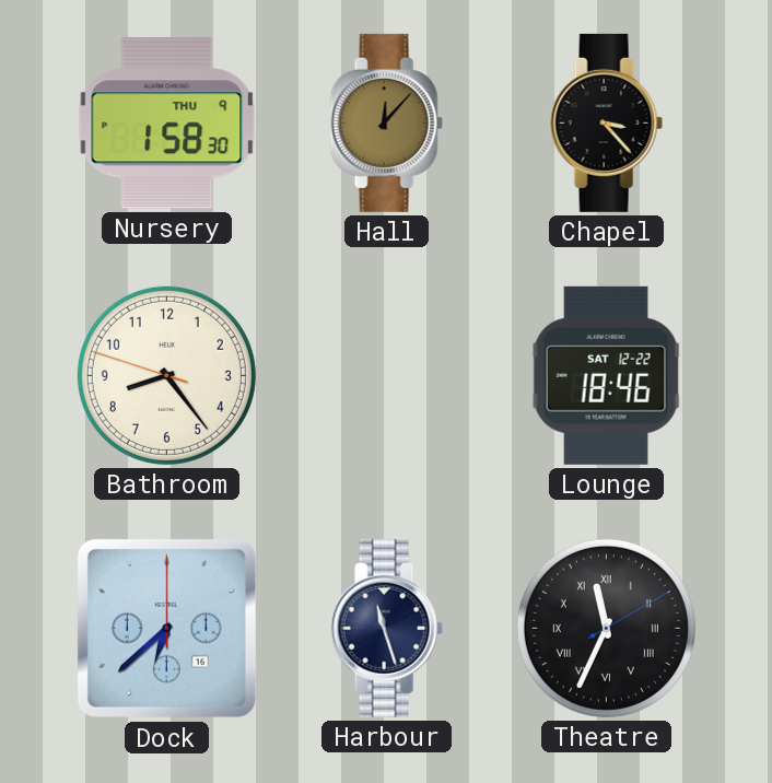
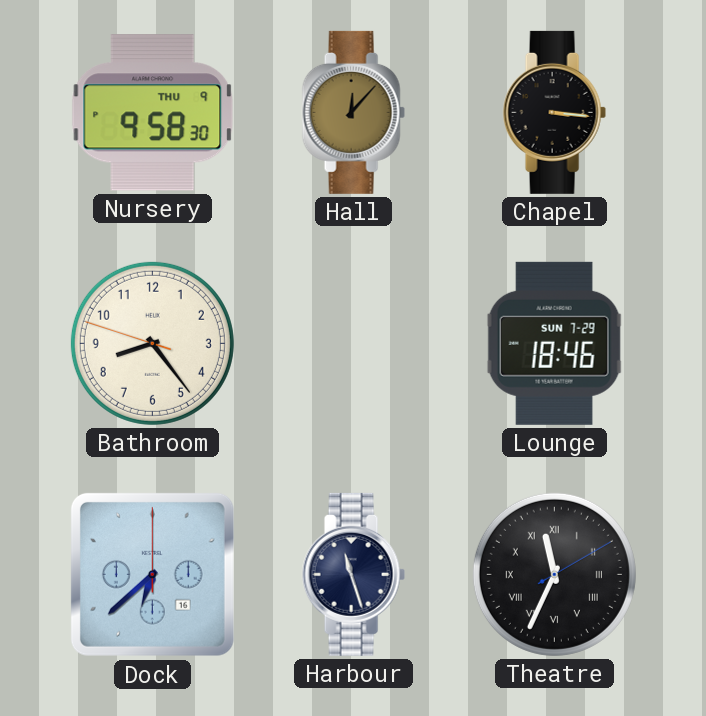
Nursery: 1:58 -> 9:58 (153, 113)
Chapel: 3:23 -> 3:16 (554, 112)
Lounge date: SAT 12-22 -> SUN 7-29 (554, 343)
